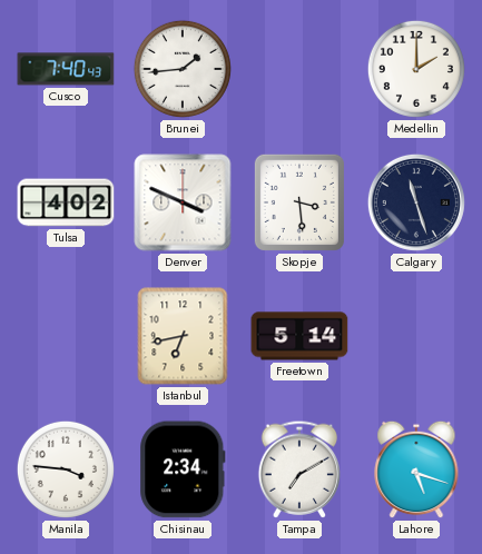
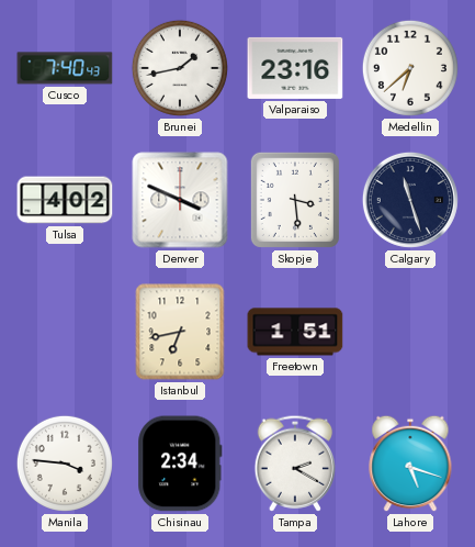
Brunei: 1:44 -> 1:43 (180, 68)
Valparaiso: none -> 23:16 (295, 68)
Medellin: 2:00 -> 6:38 (410, 68)
Freetown: 5:14 -> 1:51 (295, 332)
Tampa: 7:10 -> 2:20 (295, 464)
